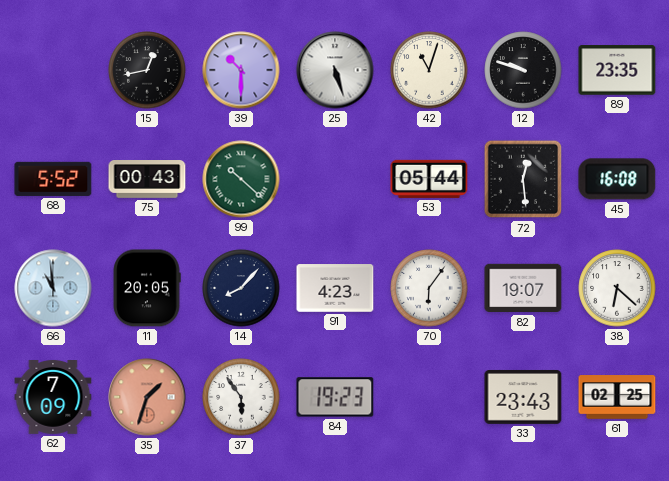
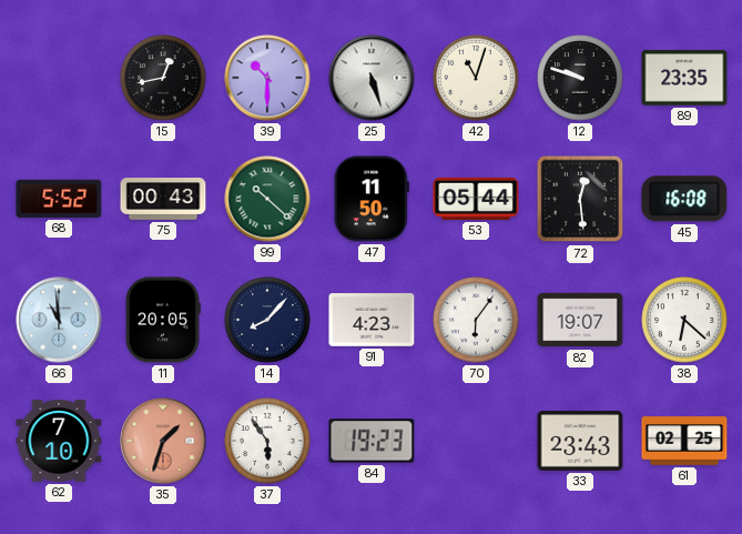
47: none -> 11:50 (372, 199)
62: 7:09 -> 7:10 (59, 442)
